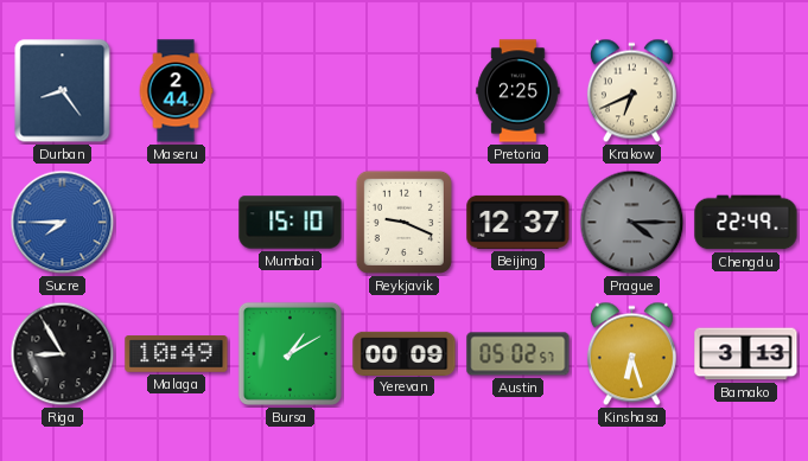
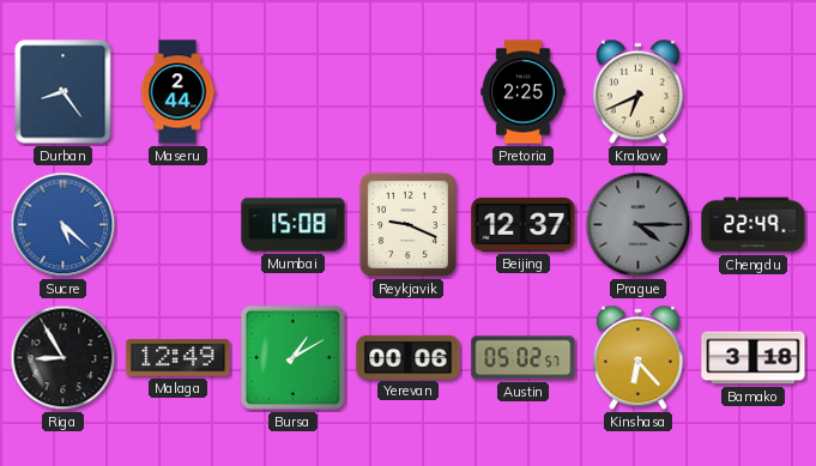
Sucre: 7:45 -> 5:22 (64, 225)
Mumbai: 15:10 -> 15:08 (294, 225)
Malaga: 10:49 -> 12:49 (179, 358)
Yerevan: 00:09 -> 00:06 (409, 357)
Kinshasa: 6:27 -> 6:23 (637, 358)
Bamako: 3:13 -> 3:18 (754, 358)
